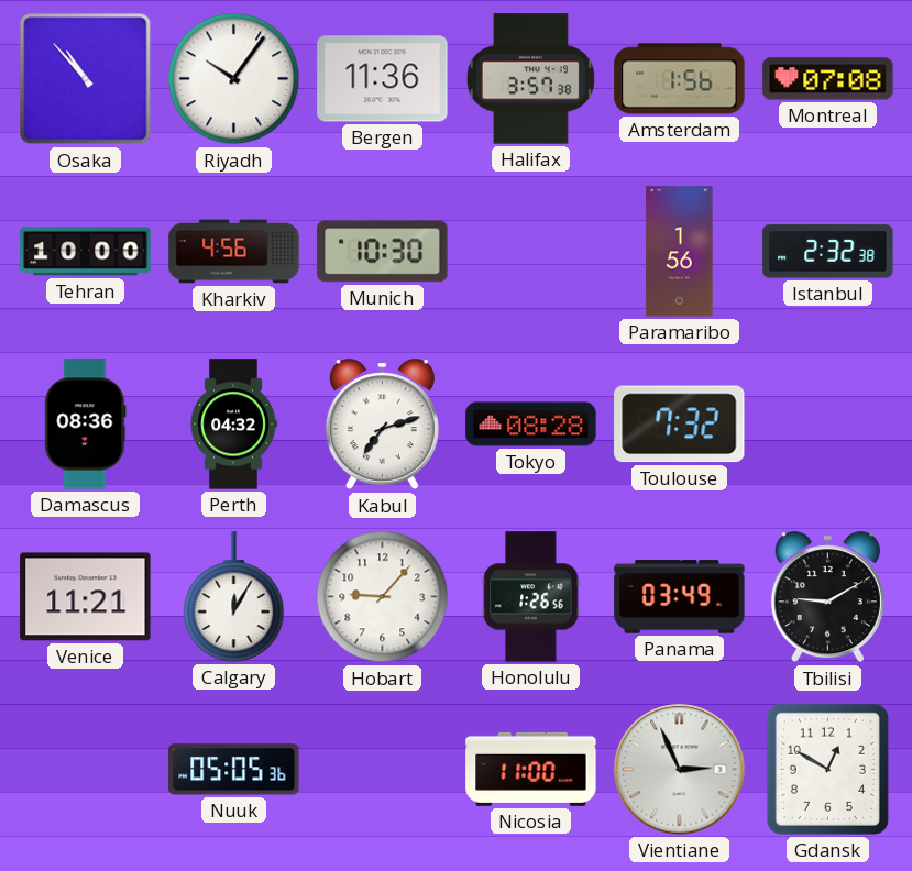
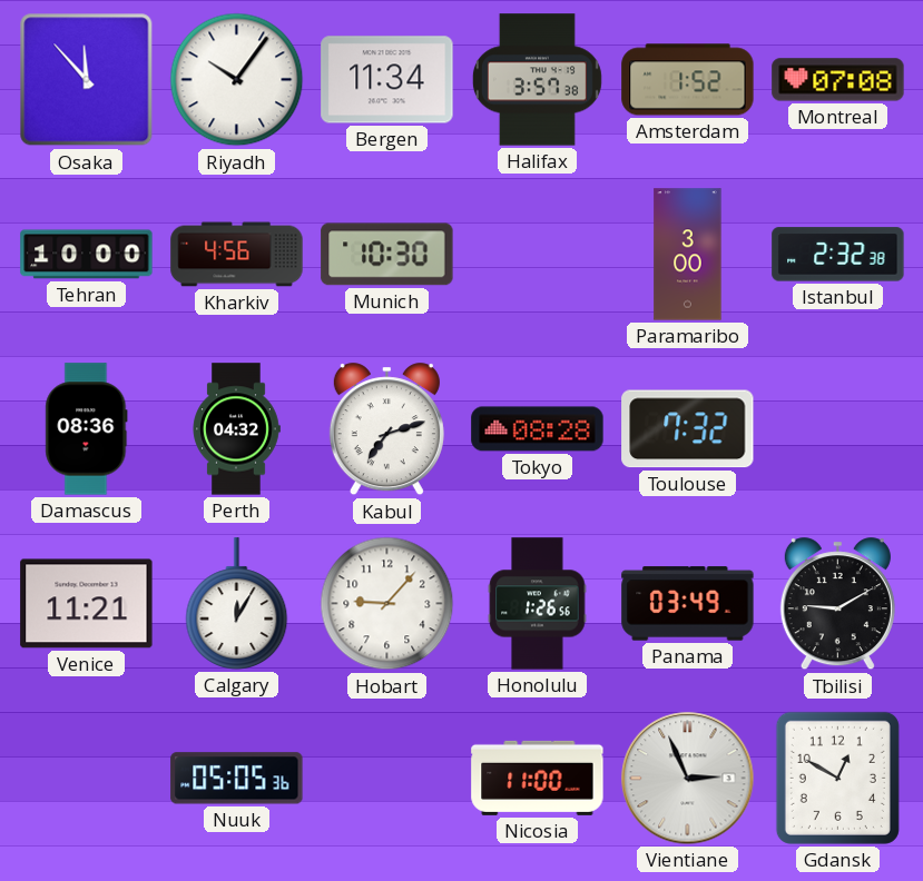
Osaka: 10:53 -> 11:53 (87, 80)
Bergen: 11:36 -> 11:34 (387, 80)
Amsterdam: 1:56 -> 1:52 (688, 80)
Paramaribo: 1:56 -> 3:00 (688, 255)
